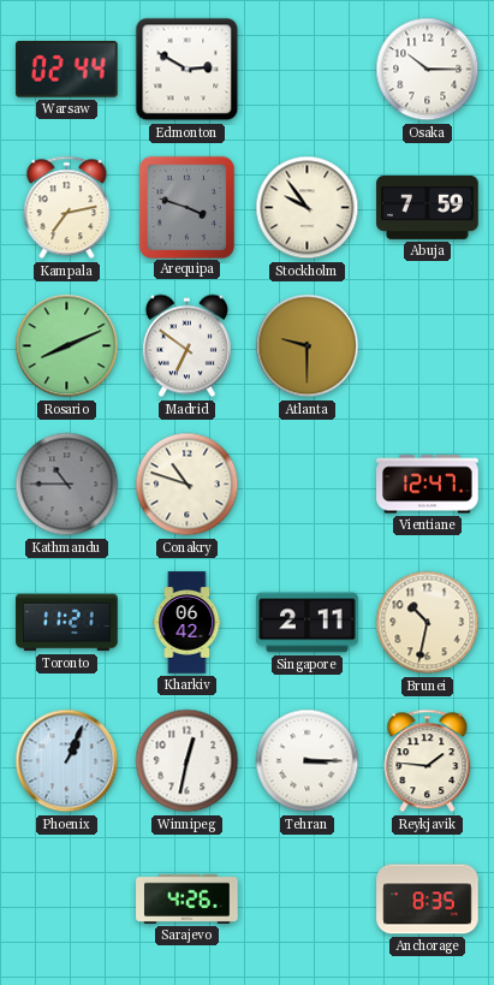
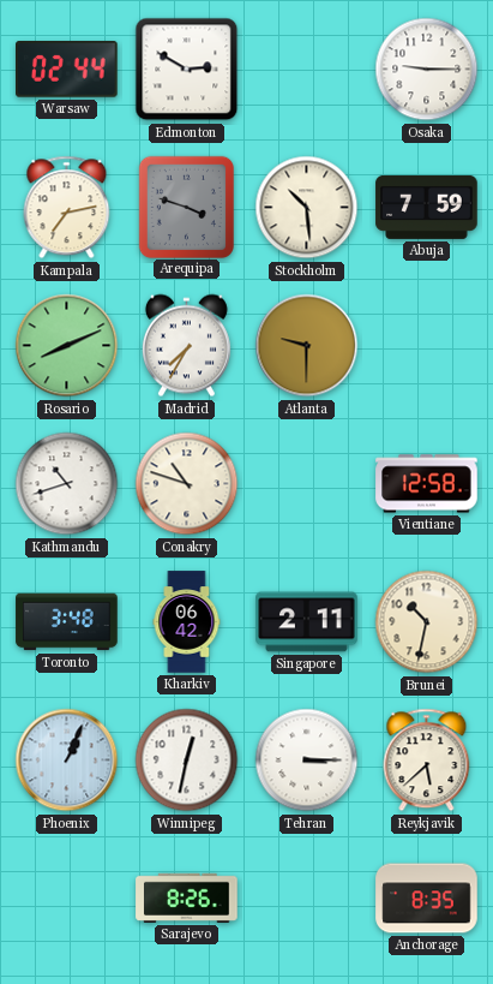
Osaka: 10:15 -> 9:15 (427, 70)
Stockholm: 9:54 -> 10:29 (307, 208)
Madrid: 6:51 -> 7:35 (186, 346)
Kathmandu: 10:45 -> 10:42 (67, 484)
Kathmandu dial: grey -> white (67, 484)
Vientiane: 12:47 -> 12:58 (427, 484)
Toronto: 11:21 -> 3:48 (67, 622)
Reykjavik: 1:46 -> 5:38 (427, 761)
Sarajevo: 4:26 -> 8:26 (187, 897)
